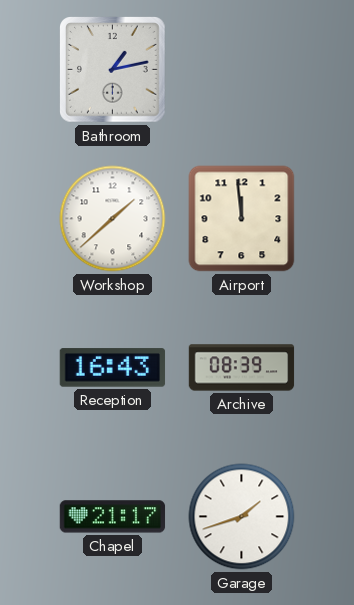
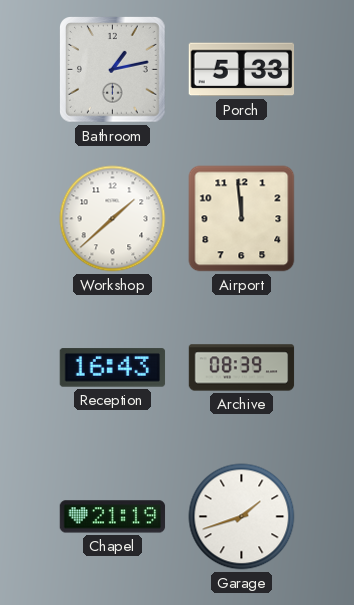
Porch: none -> 5:33 (242, 70)
Chapel: 21:17 -> 21:19 (113, 517)
